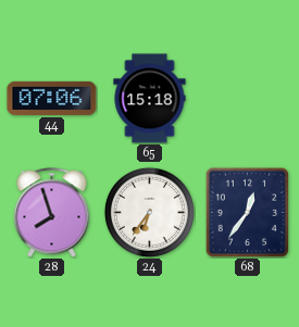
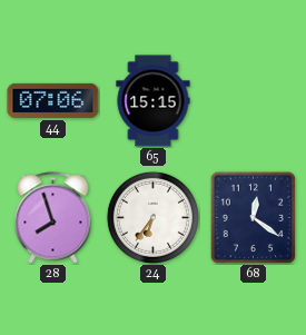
65: 15:18 -> 15:15 (154, 101)
68: 12:36 -> 12:21 (254, 217)
